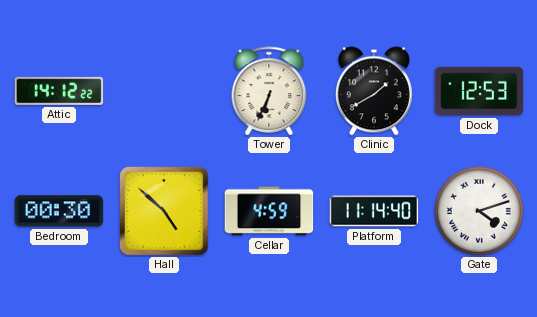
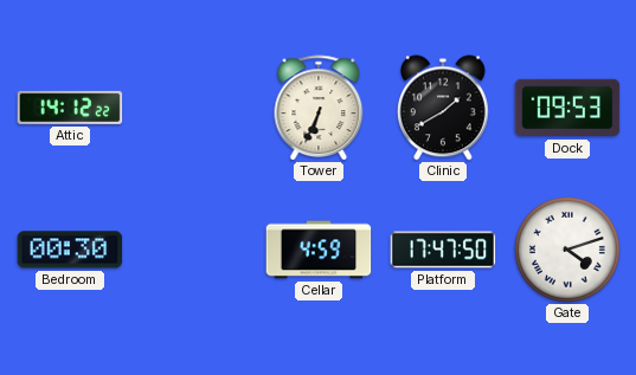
Dock: 12:53 -> 09:53 (567, 108)
Hall: 4:52 -> none (165, 212)
Platform: 11:14 -> 17:47 (443, 250)
